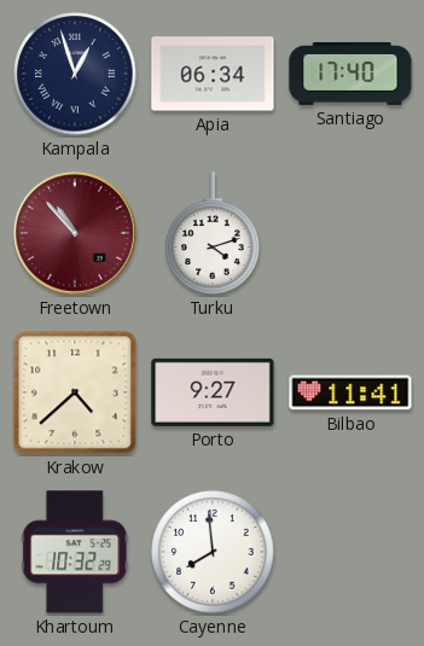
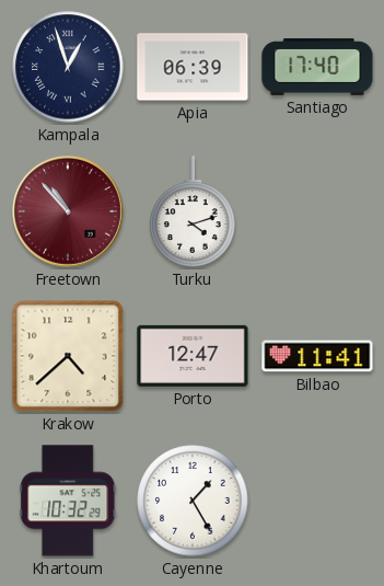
Apia: 06:34 -> 06:39 (193, 67)
Porto: 9:27 -> 12:47 (193, 356)
Cayenne: 7:59 -> 1:25 (193, 501)
